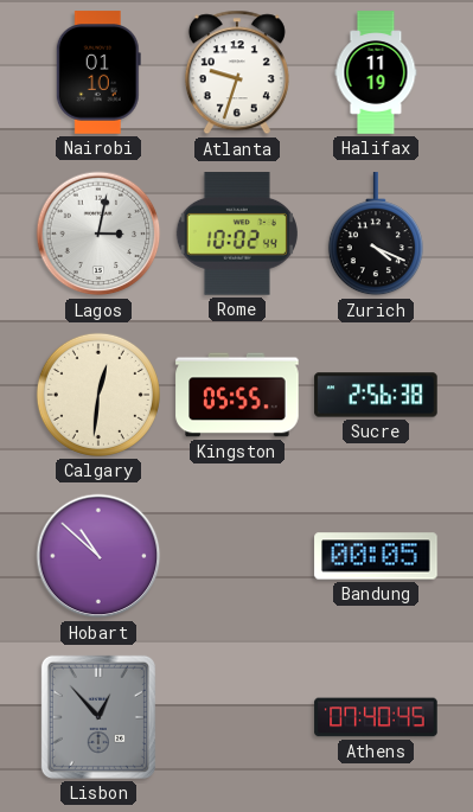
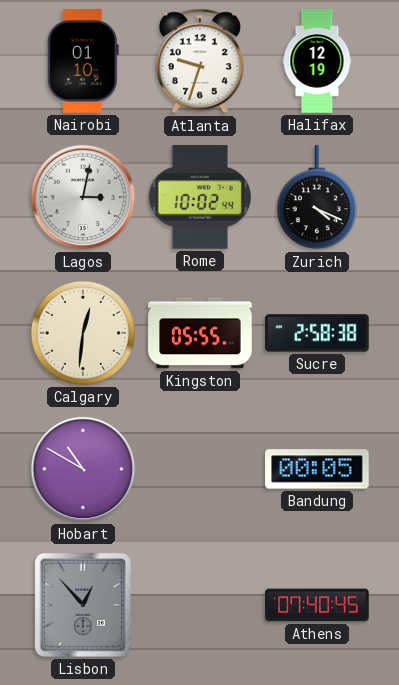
Halifax: 11:19 -> 12:19 (317, 61)
Sucre: 2:56 -> 2:58 (317, 333)
Hobart: 10:52 -> 10:50 (83, 469)
